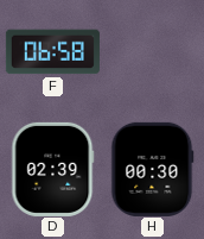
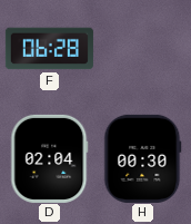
F: 06:58 -> 06:28 (49, 49)
D: 02:39 -> 02:04 (50, 158)
